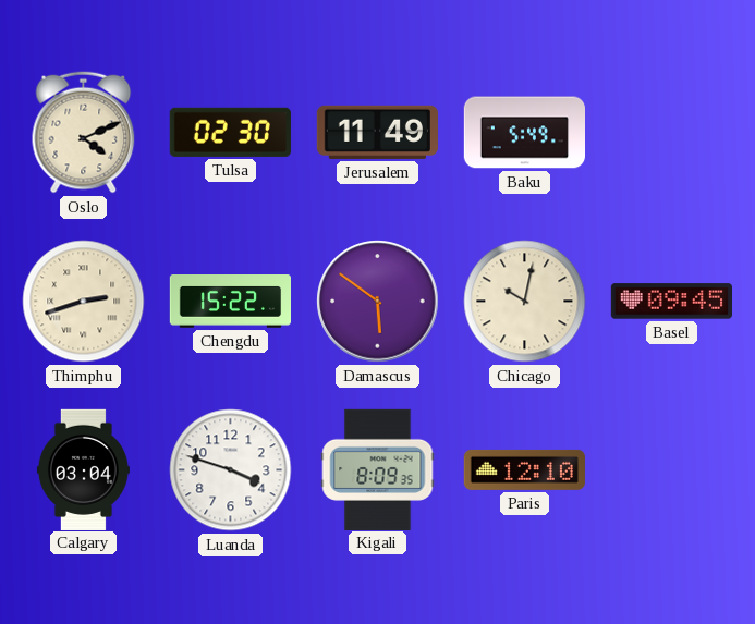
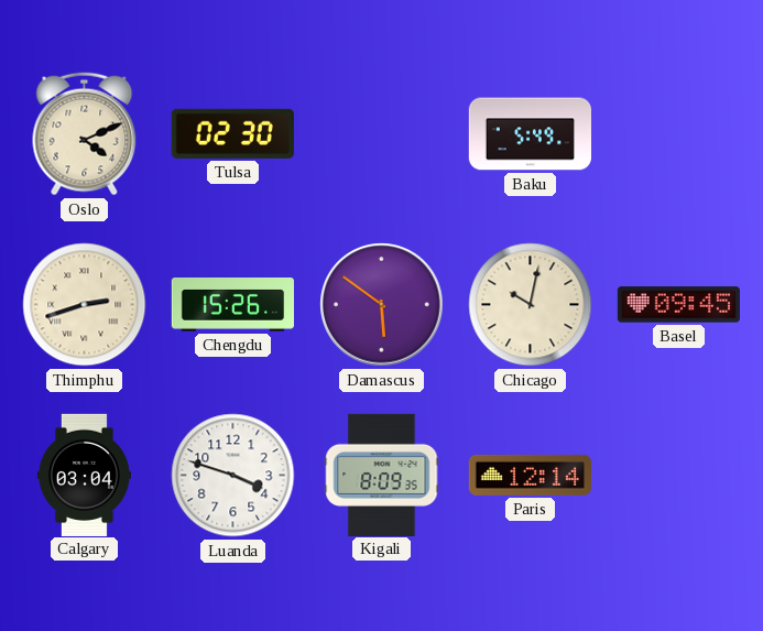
Jerusalem: 11:49 -> none (377, 132)
Chengdu: 15:22 -> 15:26 (232, 305)
Paris: 12:10 -> 12:14 (530, 475)
